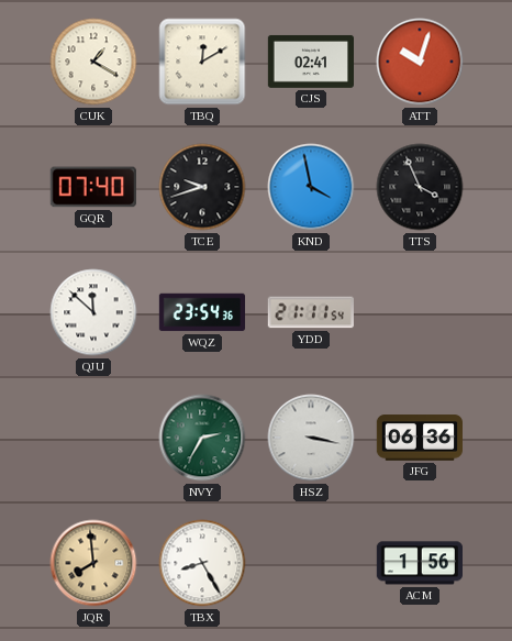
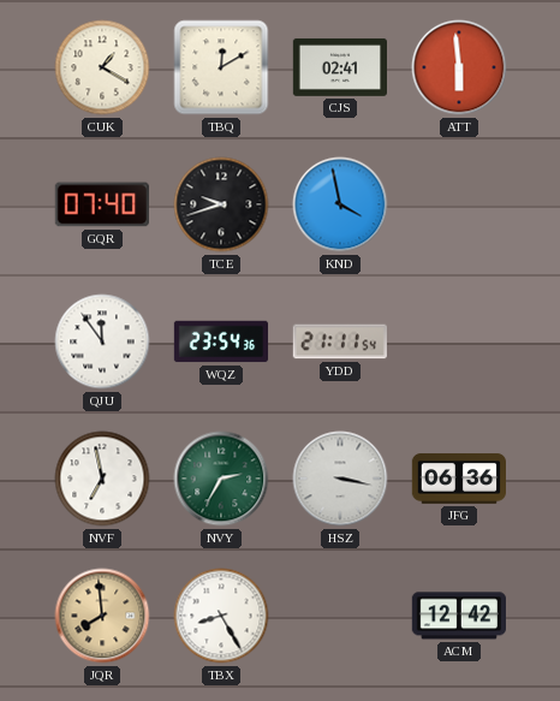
ATT: 10:03 -> 5:59 (459, 67)
TTS: 3:56 -> none (420, 187)
QJU: 11:52 -> 11:54 (102, 341)
NVF: none -> 6:58 (102, 479)
ACM: 1:56 -> 12:42 (458, 616)
